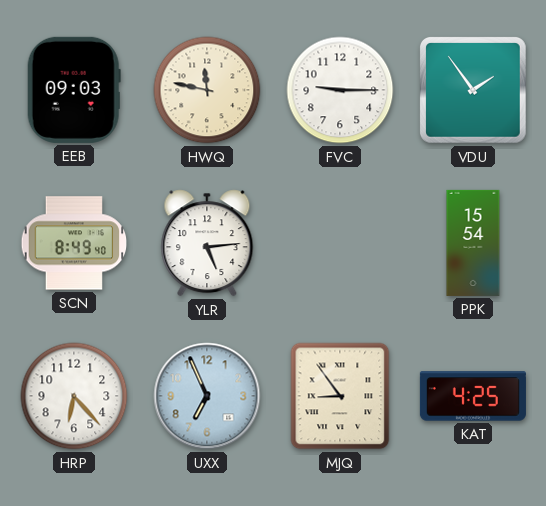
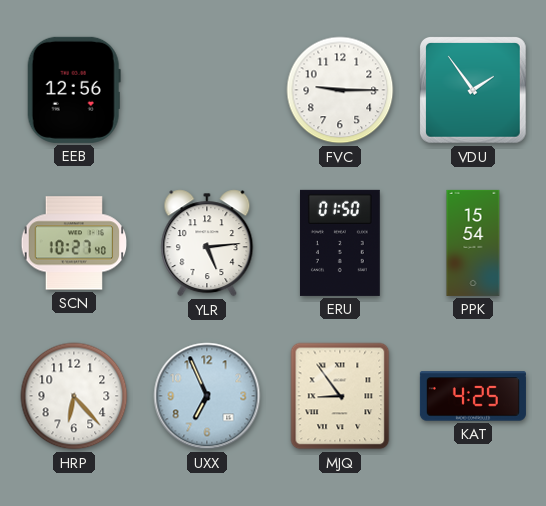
EEB: 09:03 -> 12:56 (74, 90)
HWQ: 11:47 -> none (207, 90)
SCN: 8:49 -> 10:27 (74, 243)
ERU: none -> 01:50 (340, 243)
